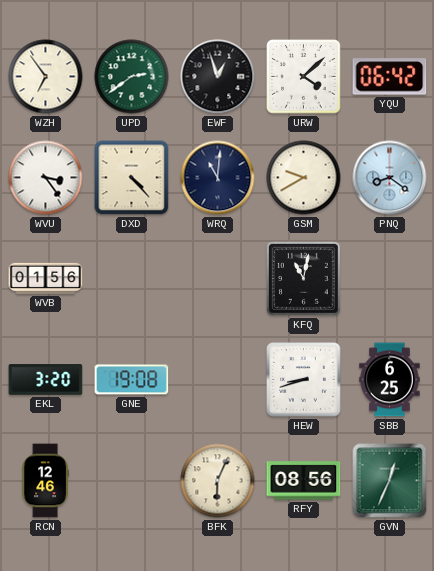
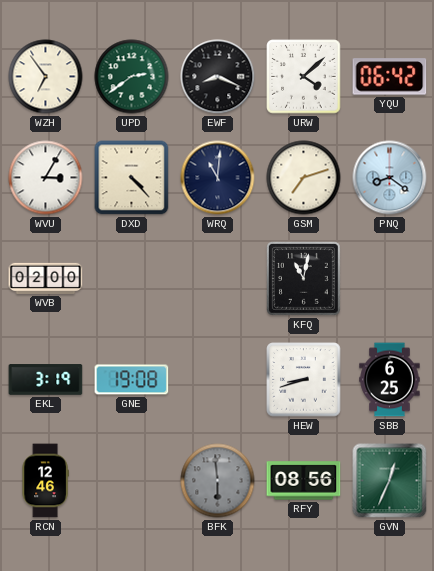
EWF: 12:57 -> 8:19 (218, 77)
WVU: 3:24 -> 3:05 (46, 178)
GSM: 9:40 -> 7:12 (304, 178)
WVB: 01:56 -> 02:00 (46, 278)
EKL: 3:20 -> 3:19 (46, 380)
BFK: 6:04 -> 5:59 (218, 481)
BFK dial: cream -> grey (218, 481)
